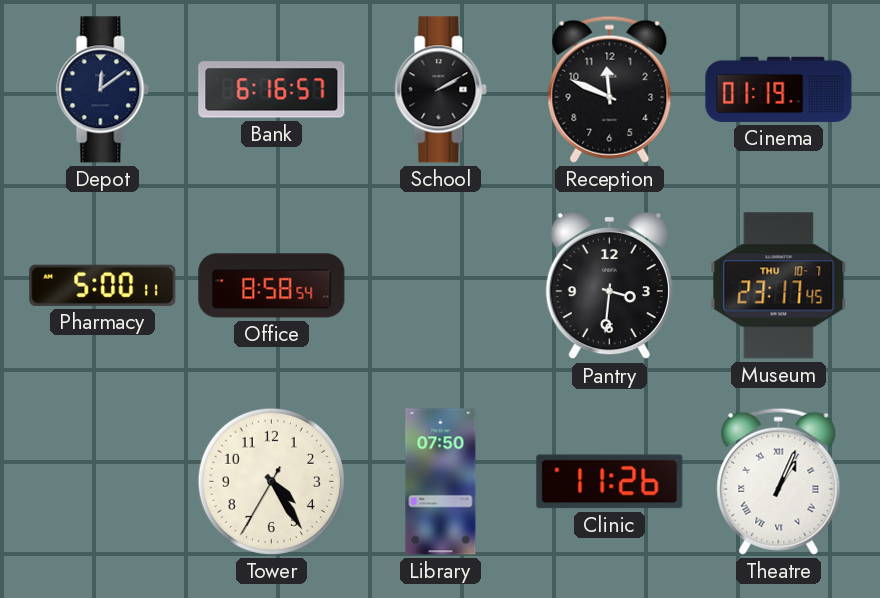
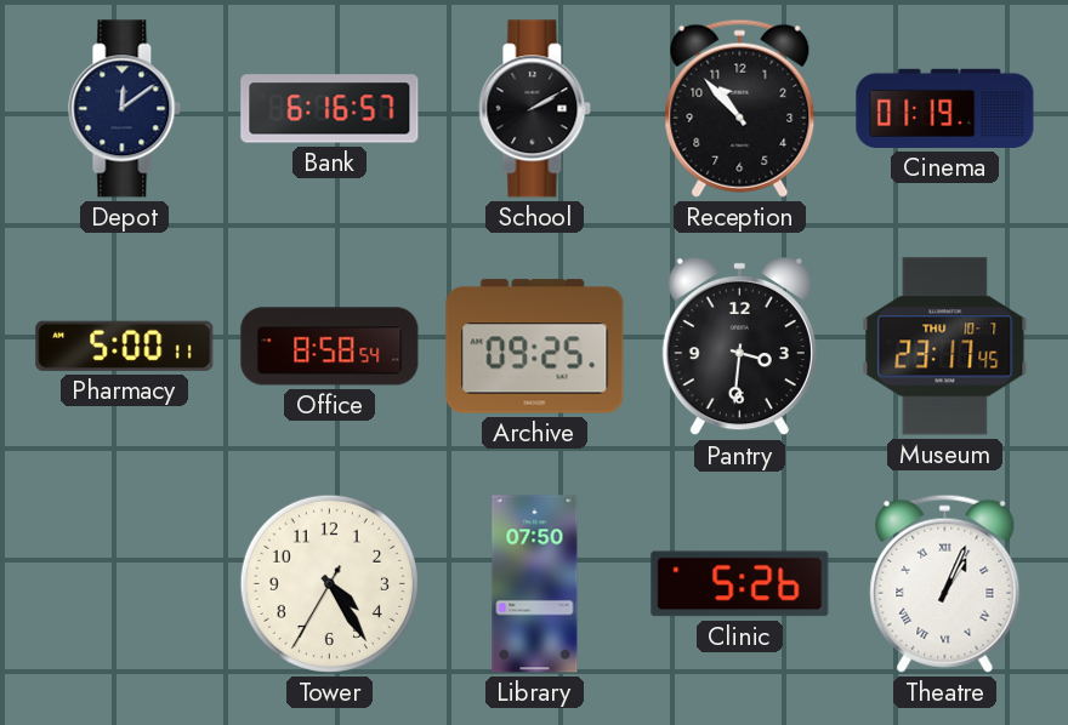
Reception: 11:49 -> 10:53 (740, 108)
Archive: none -> 09:25 (535, 347)
Clinic: 11:26 -> 5:26 (740, 584)
